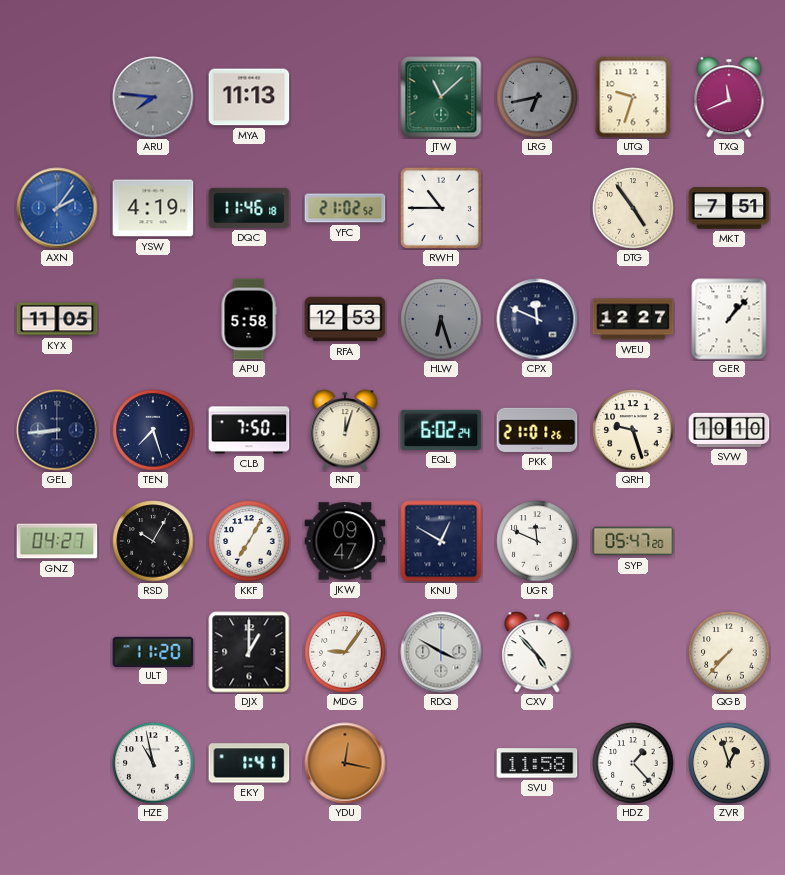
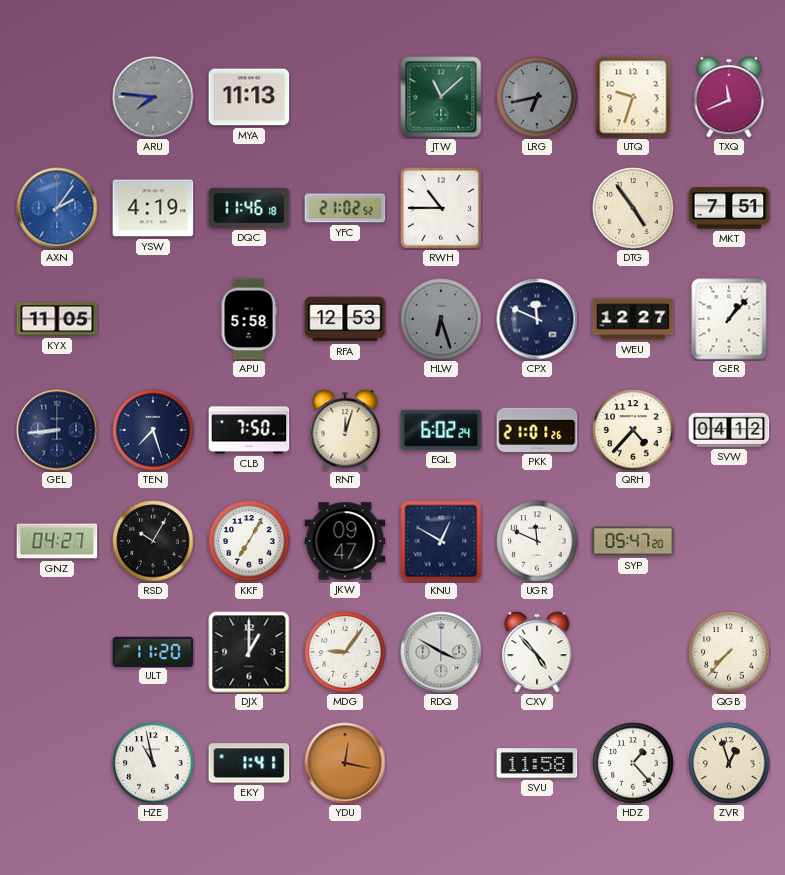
QRH: 9:27 -> 4:37 (633, 430)
SVW: 10:10 -> 04:12 (729, 430)
